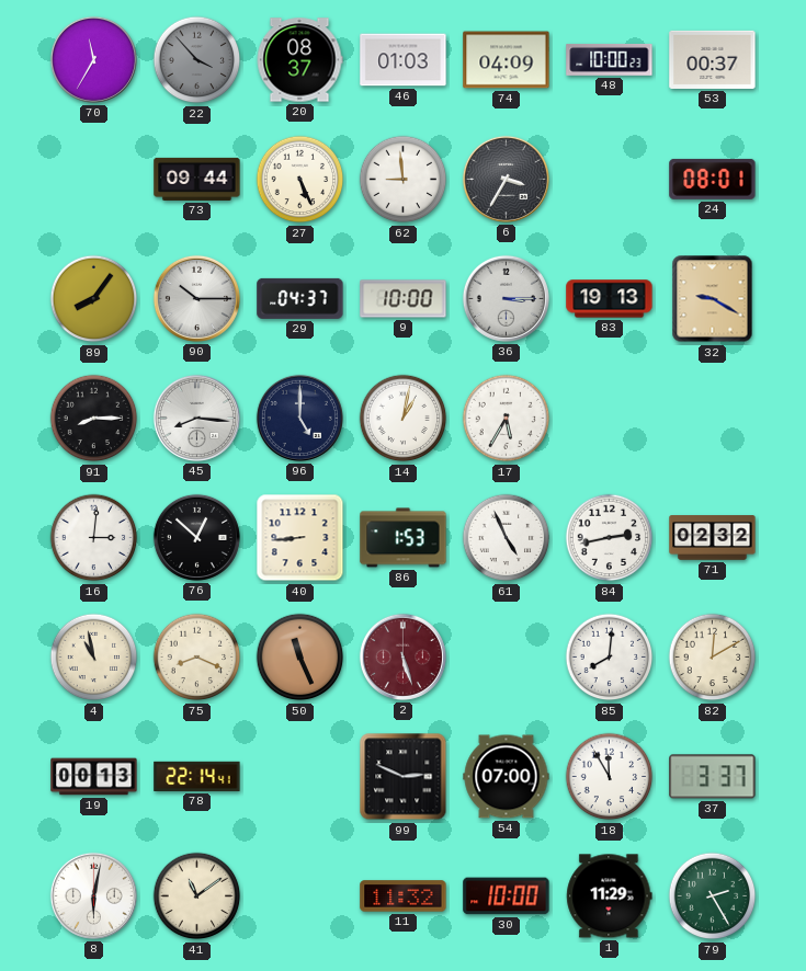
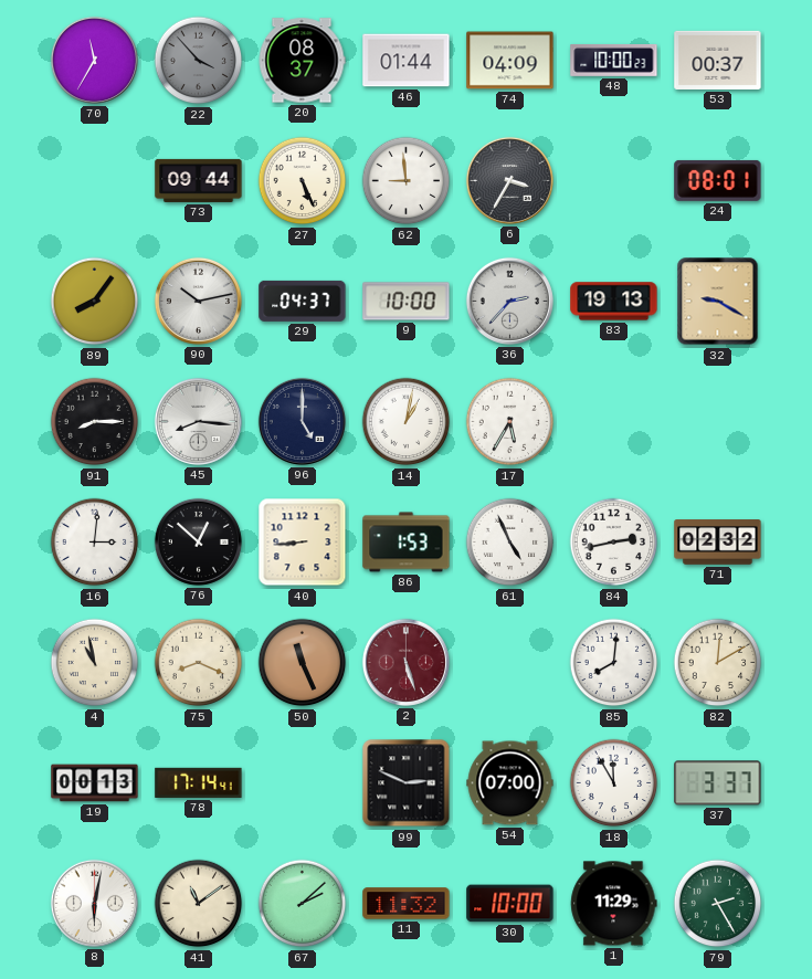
46: 01:03 -> 01:44 (407, 61)
90: 10:15 -> 10:13 (198, 301)
36: 3:15 -> 2:37 (509, 301)
78: 22:14 -> 17:14 (199, 782)
67: none -> 2:08 (303, 904)
